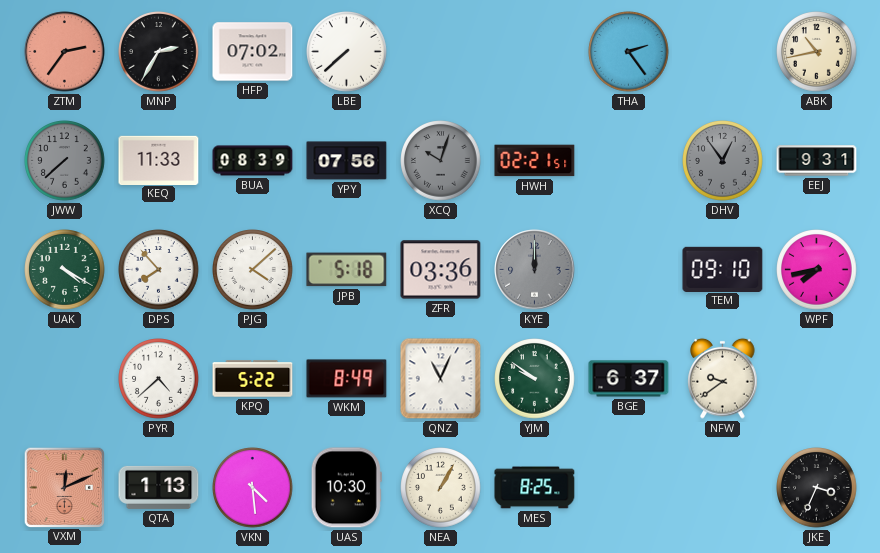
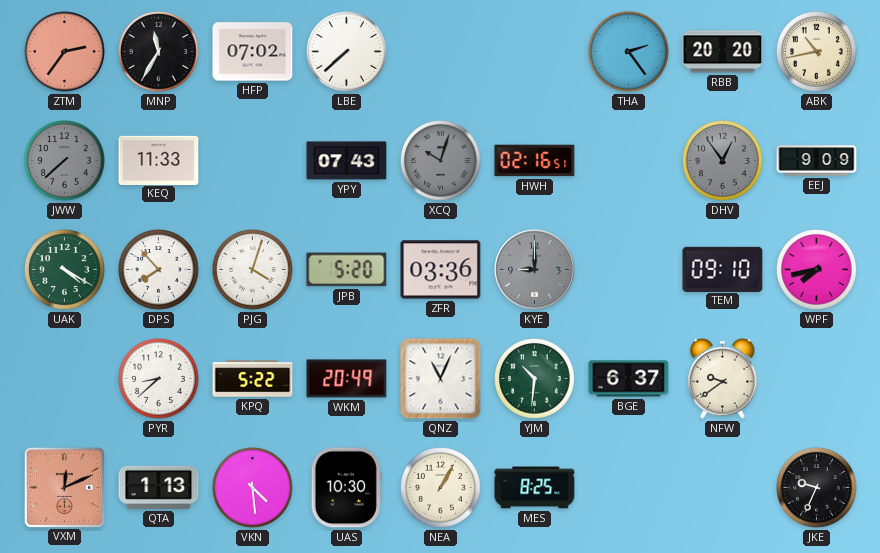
MNP: 2:35 -> 11:35 (159, 52)
RBB: none -> 20:20 (723, 52)
BUA: 08:39 -> none (253, 161)
YPY: 07:56 -> 07:43 (347, 161)
HWH: 02:21 -> 02:16 (535, 161)
EEJ: 9:31 -> 9:09 (817, 161)
PJG: 4:08 -> 4:03 (253, 270)
JPB: 5:18 -> 5:20 (347, 270)
KYE: 12:00 -> 9:00 (535, 270)
PYR: 4:38 -> 8:38 (159, 379)
WKM: 8:49 -> 20:49 (347, 379)
YJM: 9:51 -> 10:31 (535, 379)
JKE: 3:34 -> 9:34 (817, 488)
